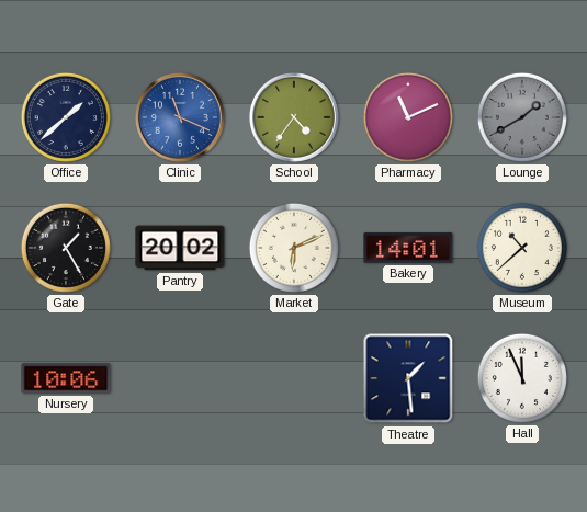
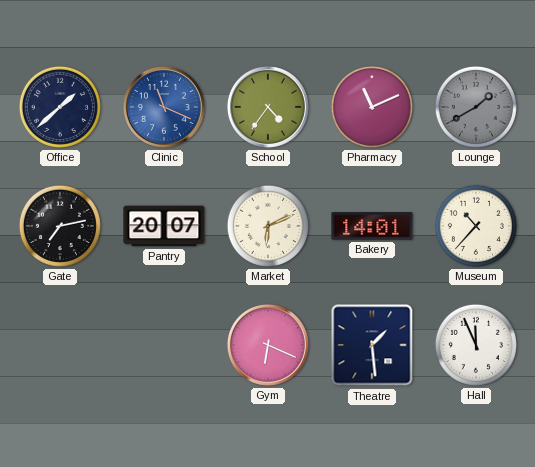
Gate: 1:25 -> 7:13 (60, 226)
Pantry: 20:02 -> 20:07 (164, 226)
Museum: 10:38 -> 10:37 (476, 226)
Nursery: 10:06 -> none (66, 378)
Gym: none -> 6:19 (268, 345)
